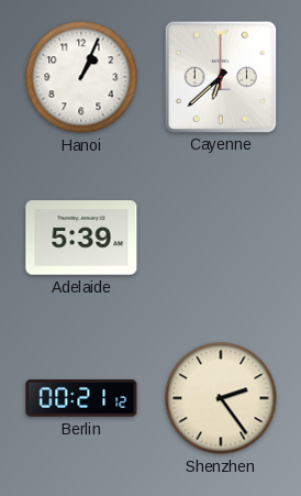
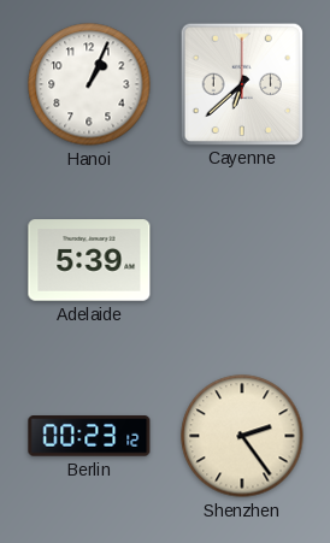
Berlin: 00:21 -> 00:23 (89, 436)
